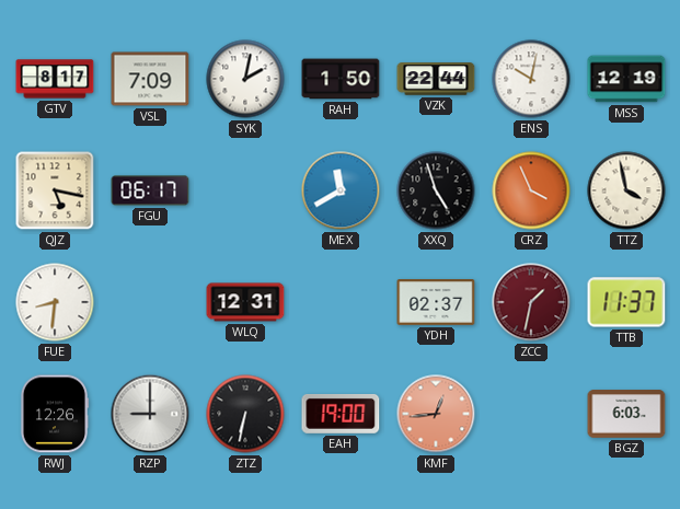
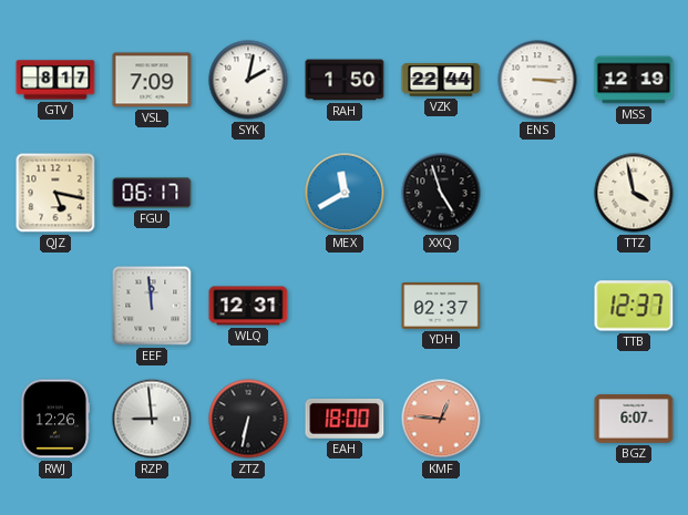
ENS: 10:02 -> 3:15 (537, 80)
CRZ: 3:56 -> none (531, 190)
FUE: 8:31 -> none (55, 302)
EEF: none -> 11:59 (152, 306)
ZCC: 1:32 -> none (531, 302)
TTB: 11:37 -> 12:37 (634, 306)
RZP: 9:00 -> 8:59 (152, 419)
EAH: 19:00 -> 18:00 (345, 419)
KMF: 12:44 -> 12:46 (441, 419)
BGZ: 6:03 -> 6:07 (634, 419)
